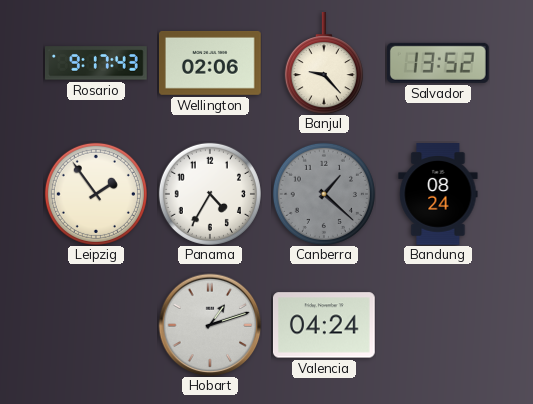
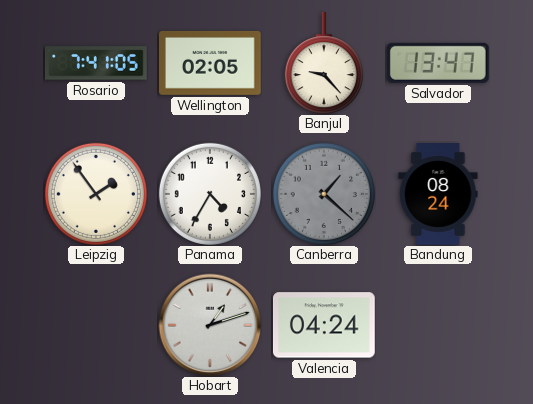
Rosario: 9:17 -> 7:41 (97, 63)
Wellington: 02:06 -> 02:05 (211, 63)
Salvador: 13:52 -> 13:47 (438, 63)
